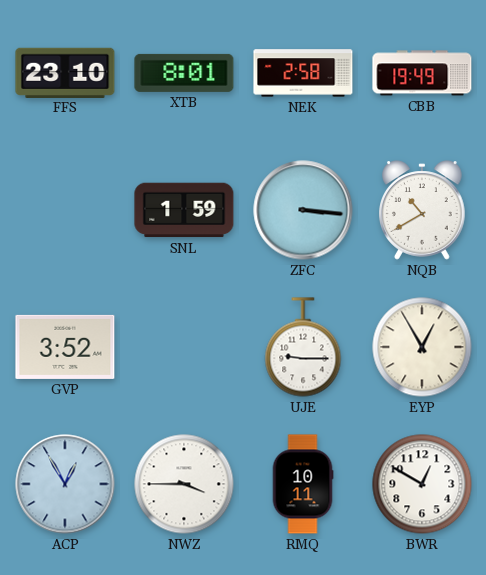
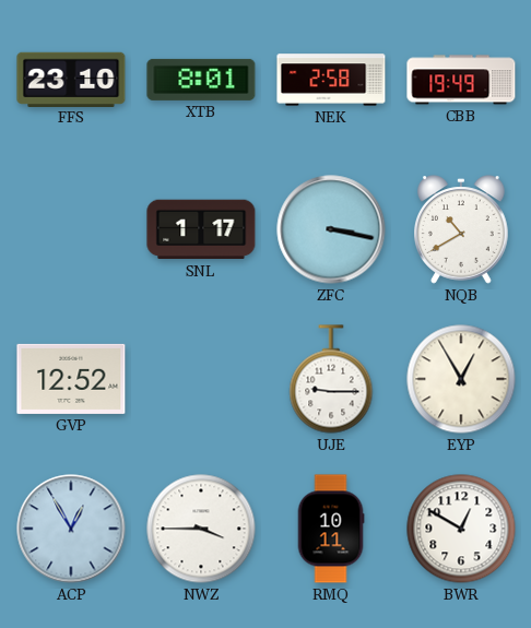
SNL: 1:59 -> 1:17 (201, 229)
ZFC: 3:16 -> 3:17 (331, 229)
GVP: 3:52 -> 12:52 (71, 379)
